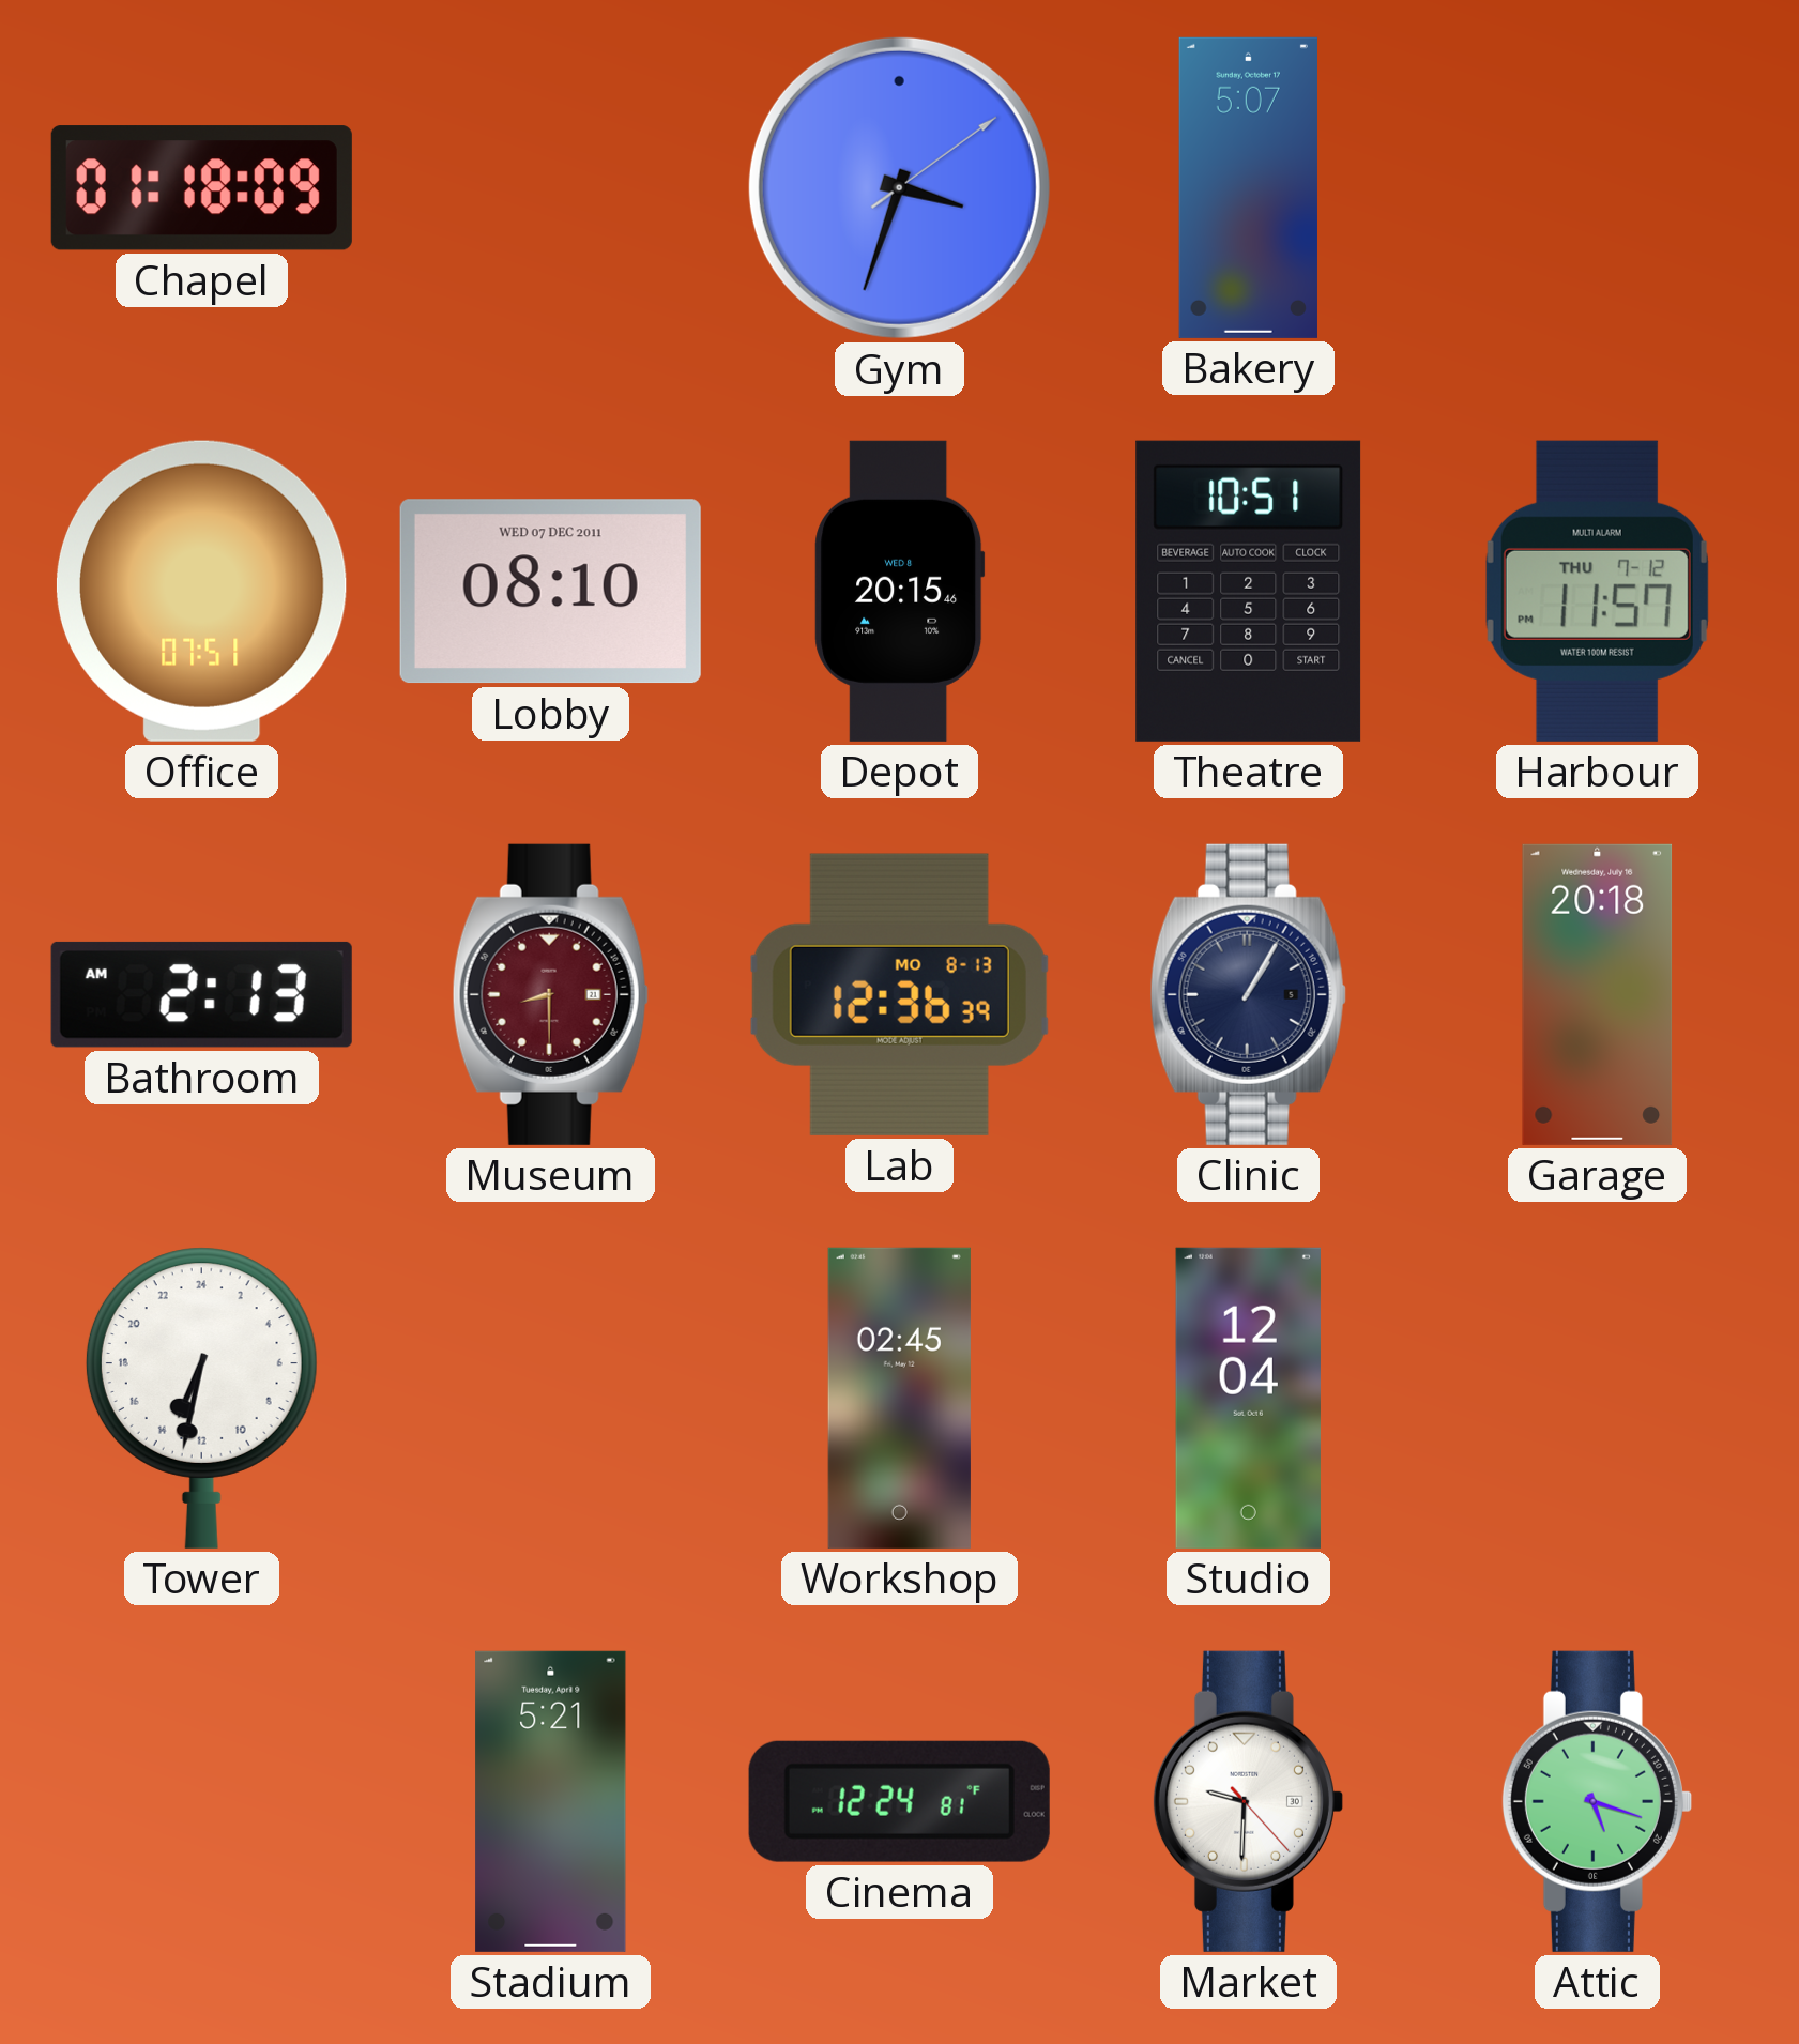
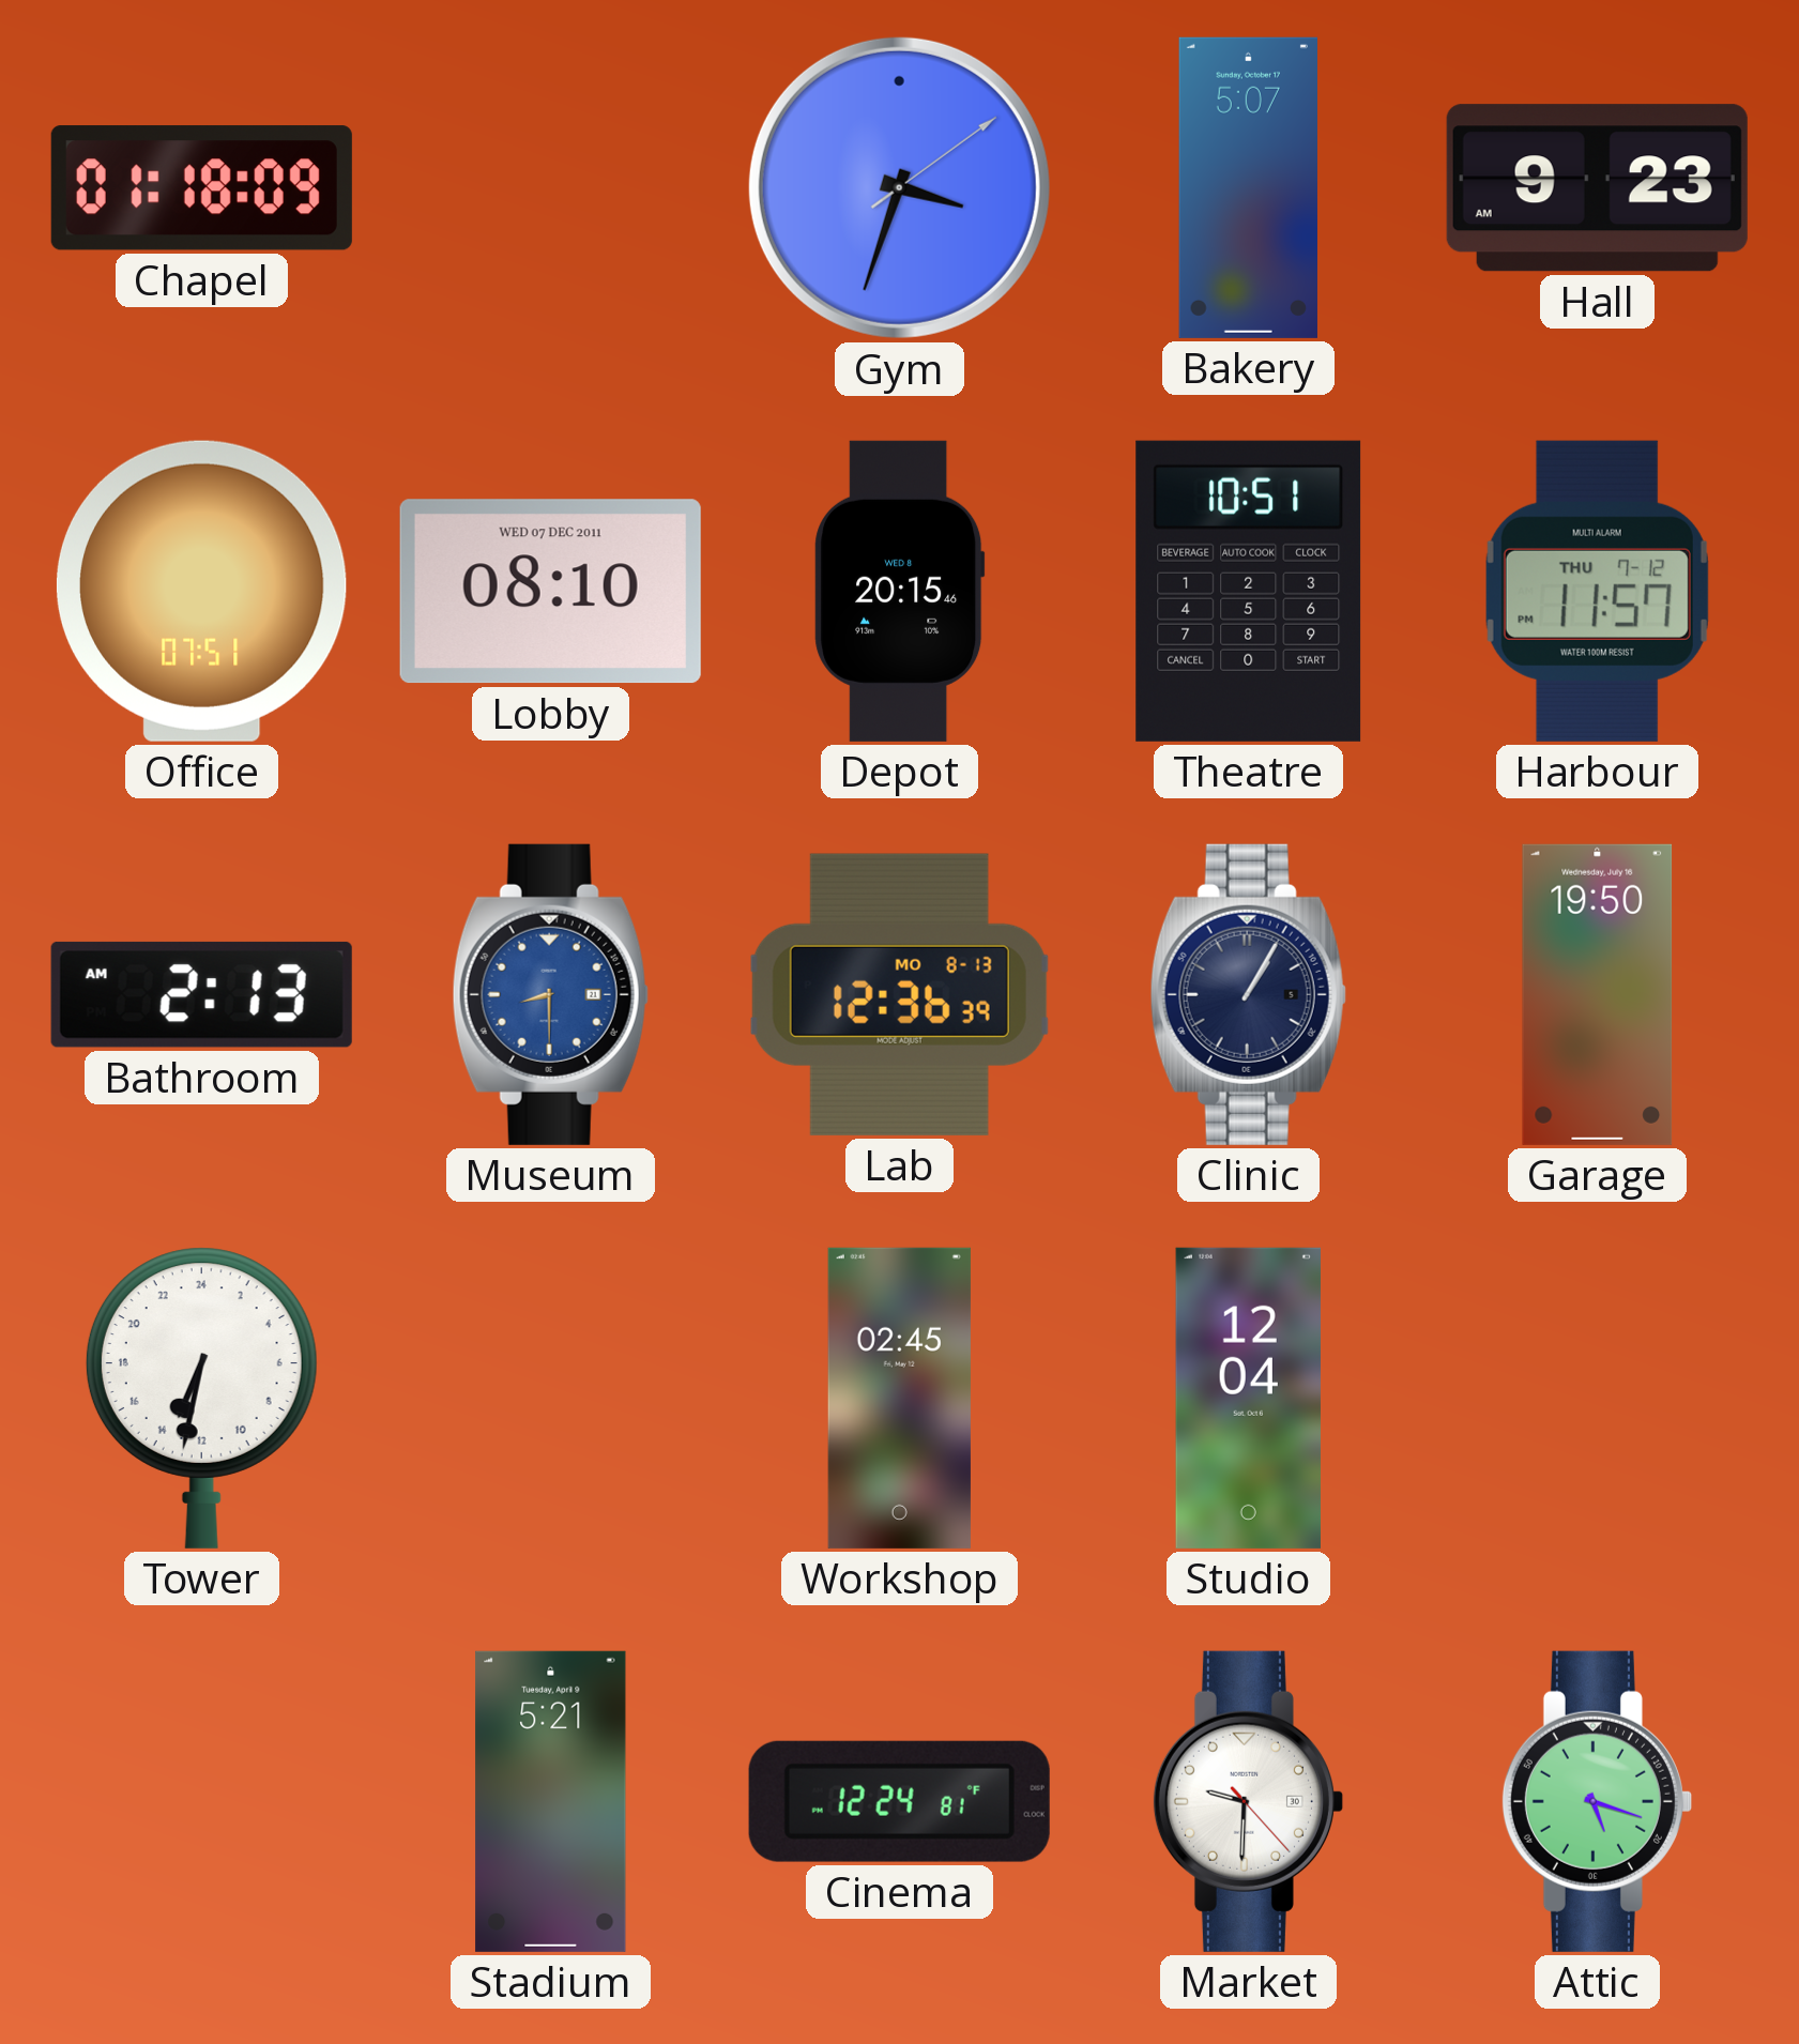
Hall: none -> 9:23 (1597, 188)
Museum dial: burgundy -> blue (550, 994)
Garage: 20:18 -> 19:50 (1598, 994)
